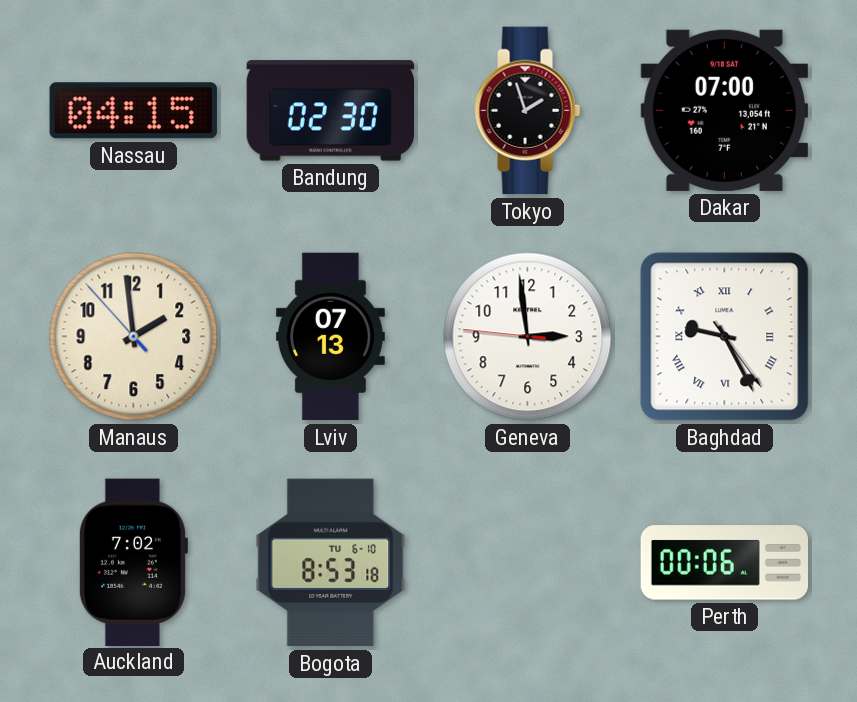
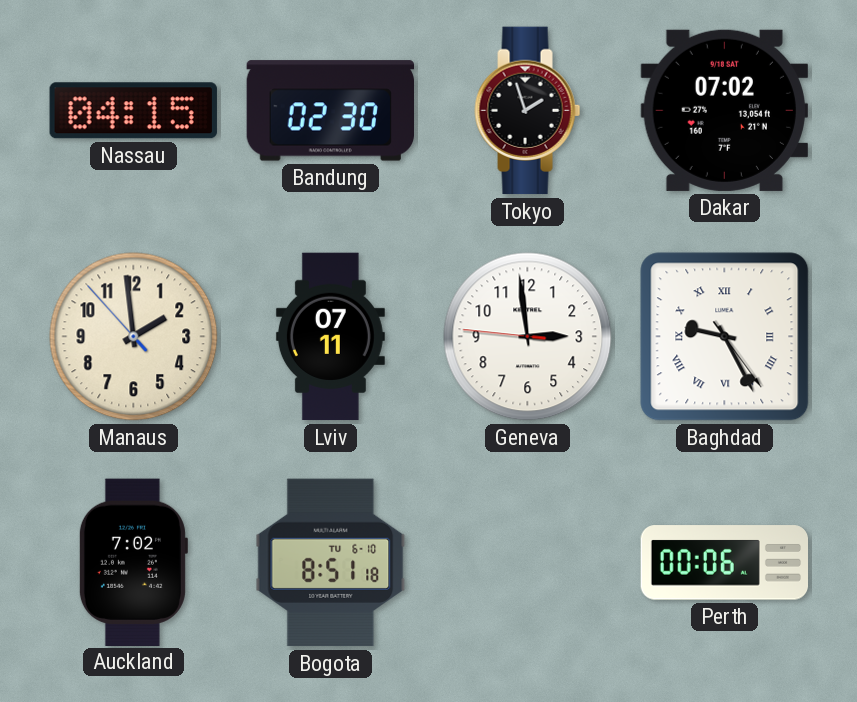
Dakar: 07:00 -> 07:02 (724, 110)
Lviv: 07:13 -> 07:11 (330, 337)
Bogota: 8:53 -> 8:51 (331, 563)
